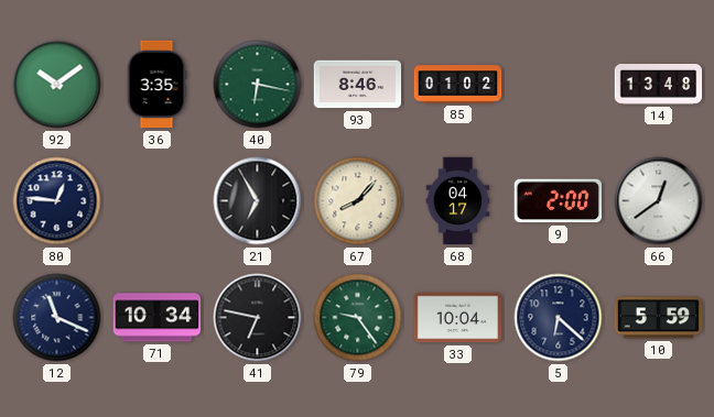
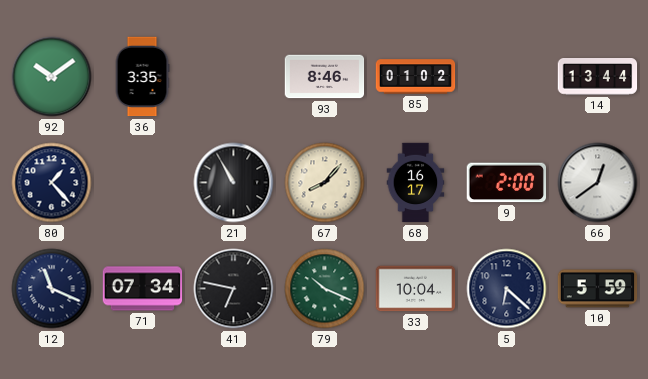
40: 6:17 -> none (258, 85)
14: 13:48 -> 13:44 (598, 77)
80: 12:46 -> 1:23 (52, 183)
21: 6:55 -> 10:55 (234, 183)
68: 04:17 -> 16:17 (416, 183)
71: 10:34 -> 07:34 (143, 289)
79: 9:24 -> 10:19 (325, 289)
